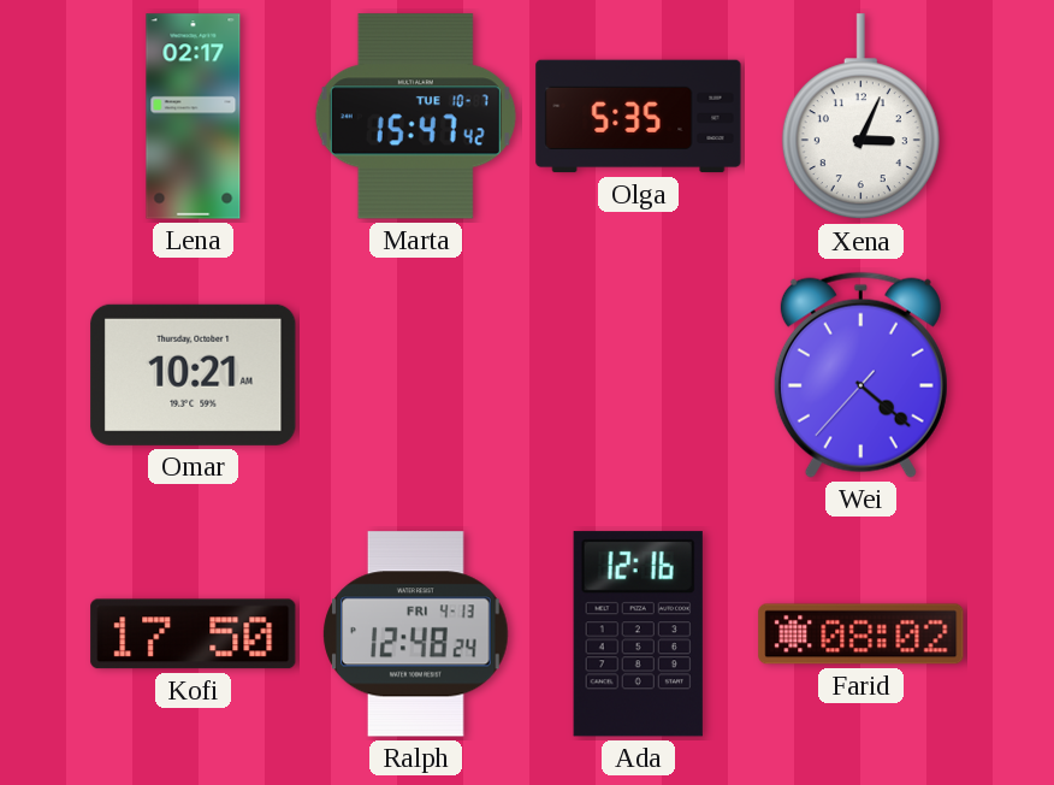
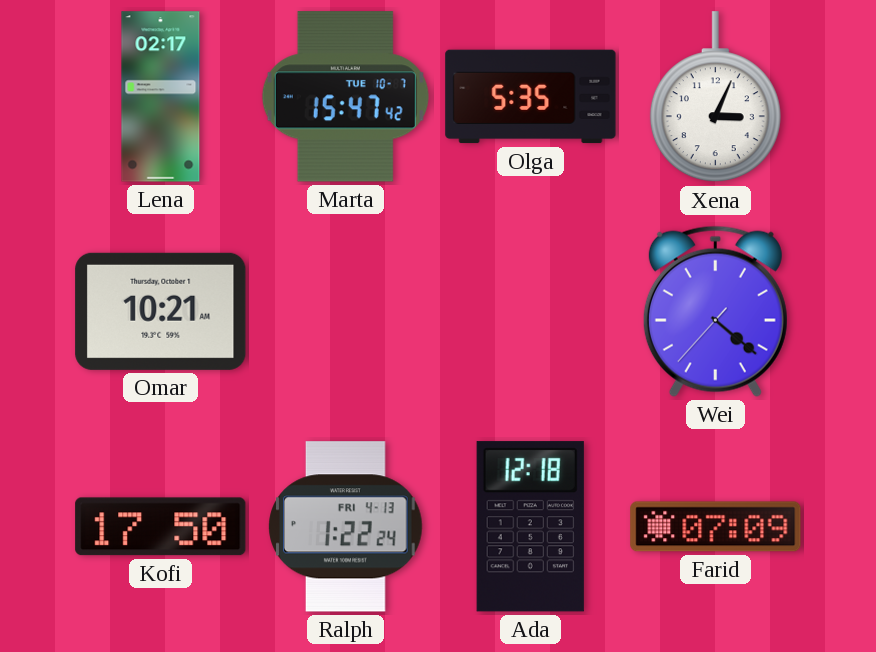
Ralph: 12:48 -> 1:22 (346, 527)
Ada: 12:16 -> 12:18 (530, 527)
Farid: 08:02 -> 07:09 (716, 527)
